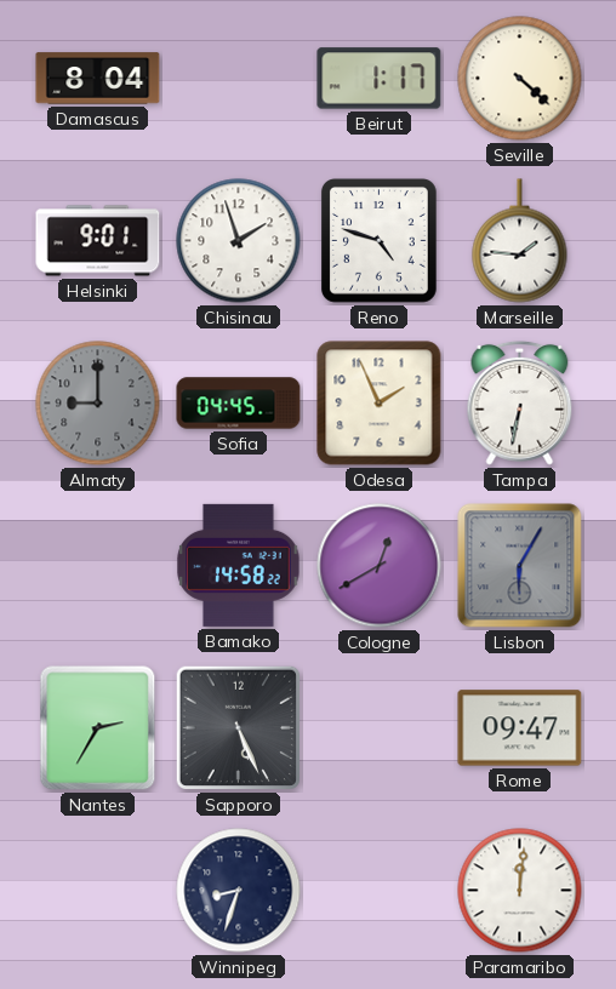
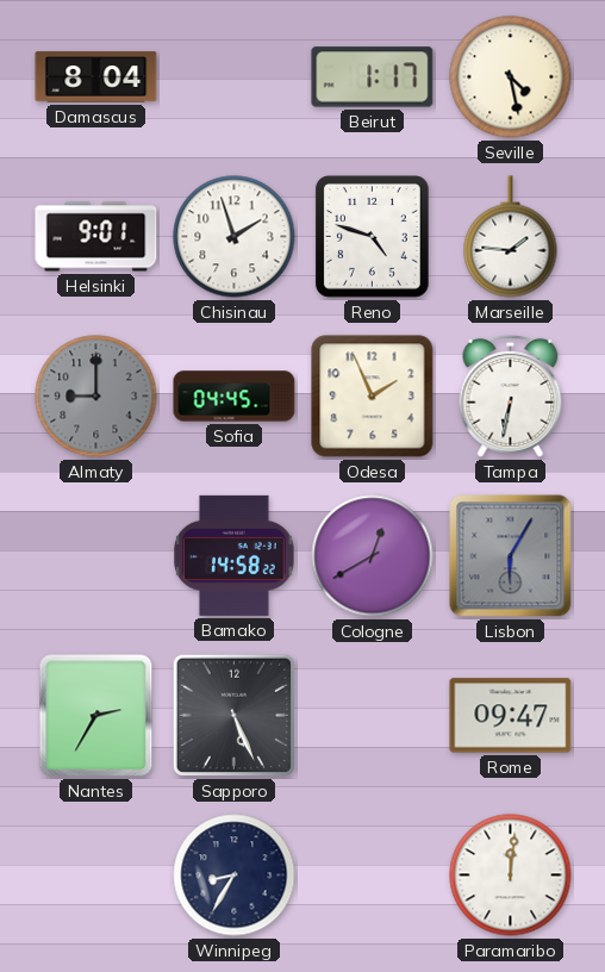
Seville: 4:22 -> 4:28 (511, 77)
Winnipeg: 8:33 -> 8:35 (235, 876)
